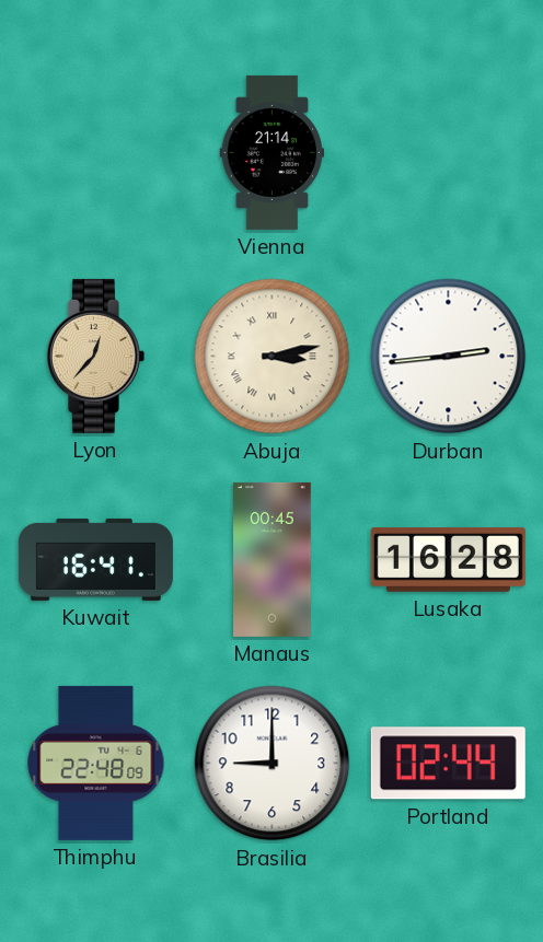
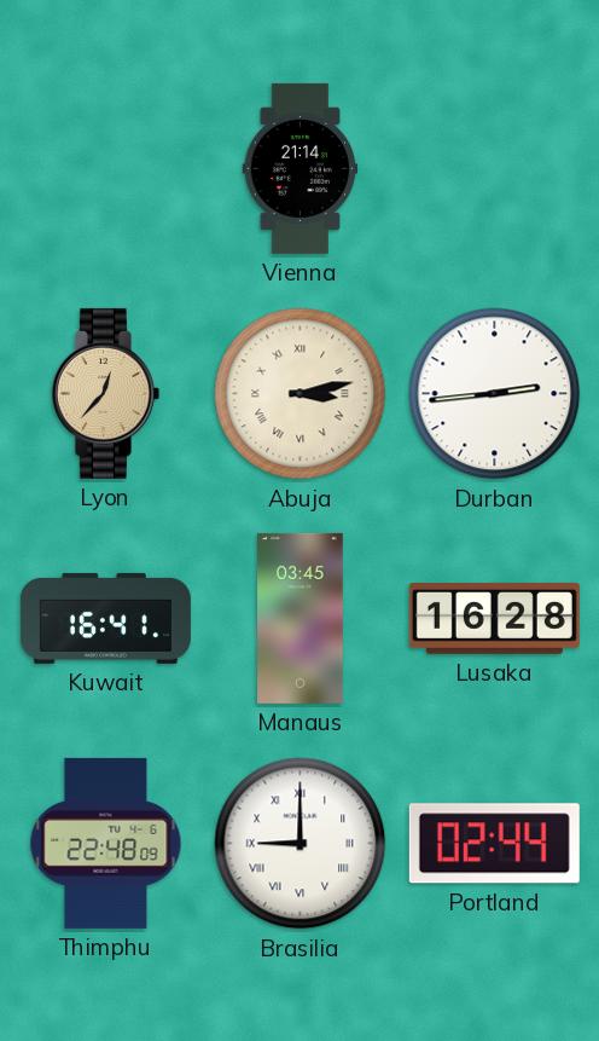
Manaus: 00:45 -> 03:45 (301, 618)
Brasilia numerals: Arabic -> Roman (301, 844)
